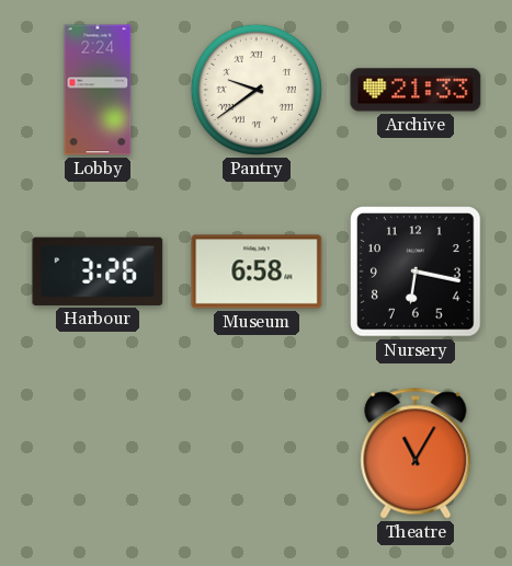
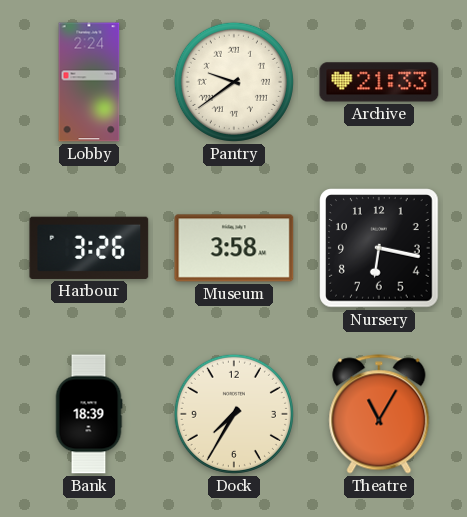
Museum: 6:58 -> 3:58 (234, 248)
Bank: none -> 18:39 (89, 414)
Dock: none -> 7:35 (234, 414)
